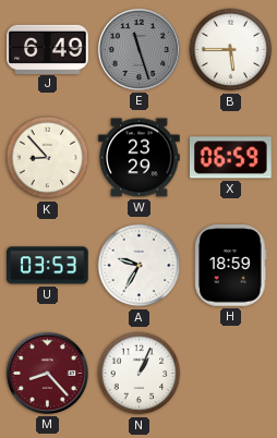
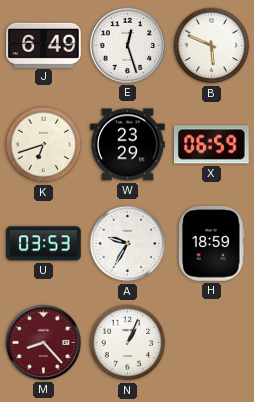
E: 11:27 -> 12:27 (127, 45)
E dial: grey -> white (127, 45)
B: 5:45 -> 5:49 (212, 46)
K: 8:53 -> 6:42 (44, 145)
